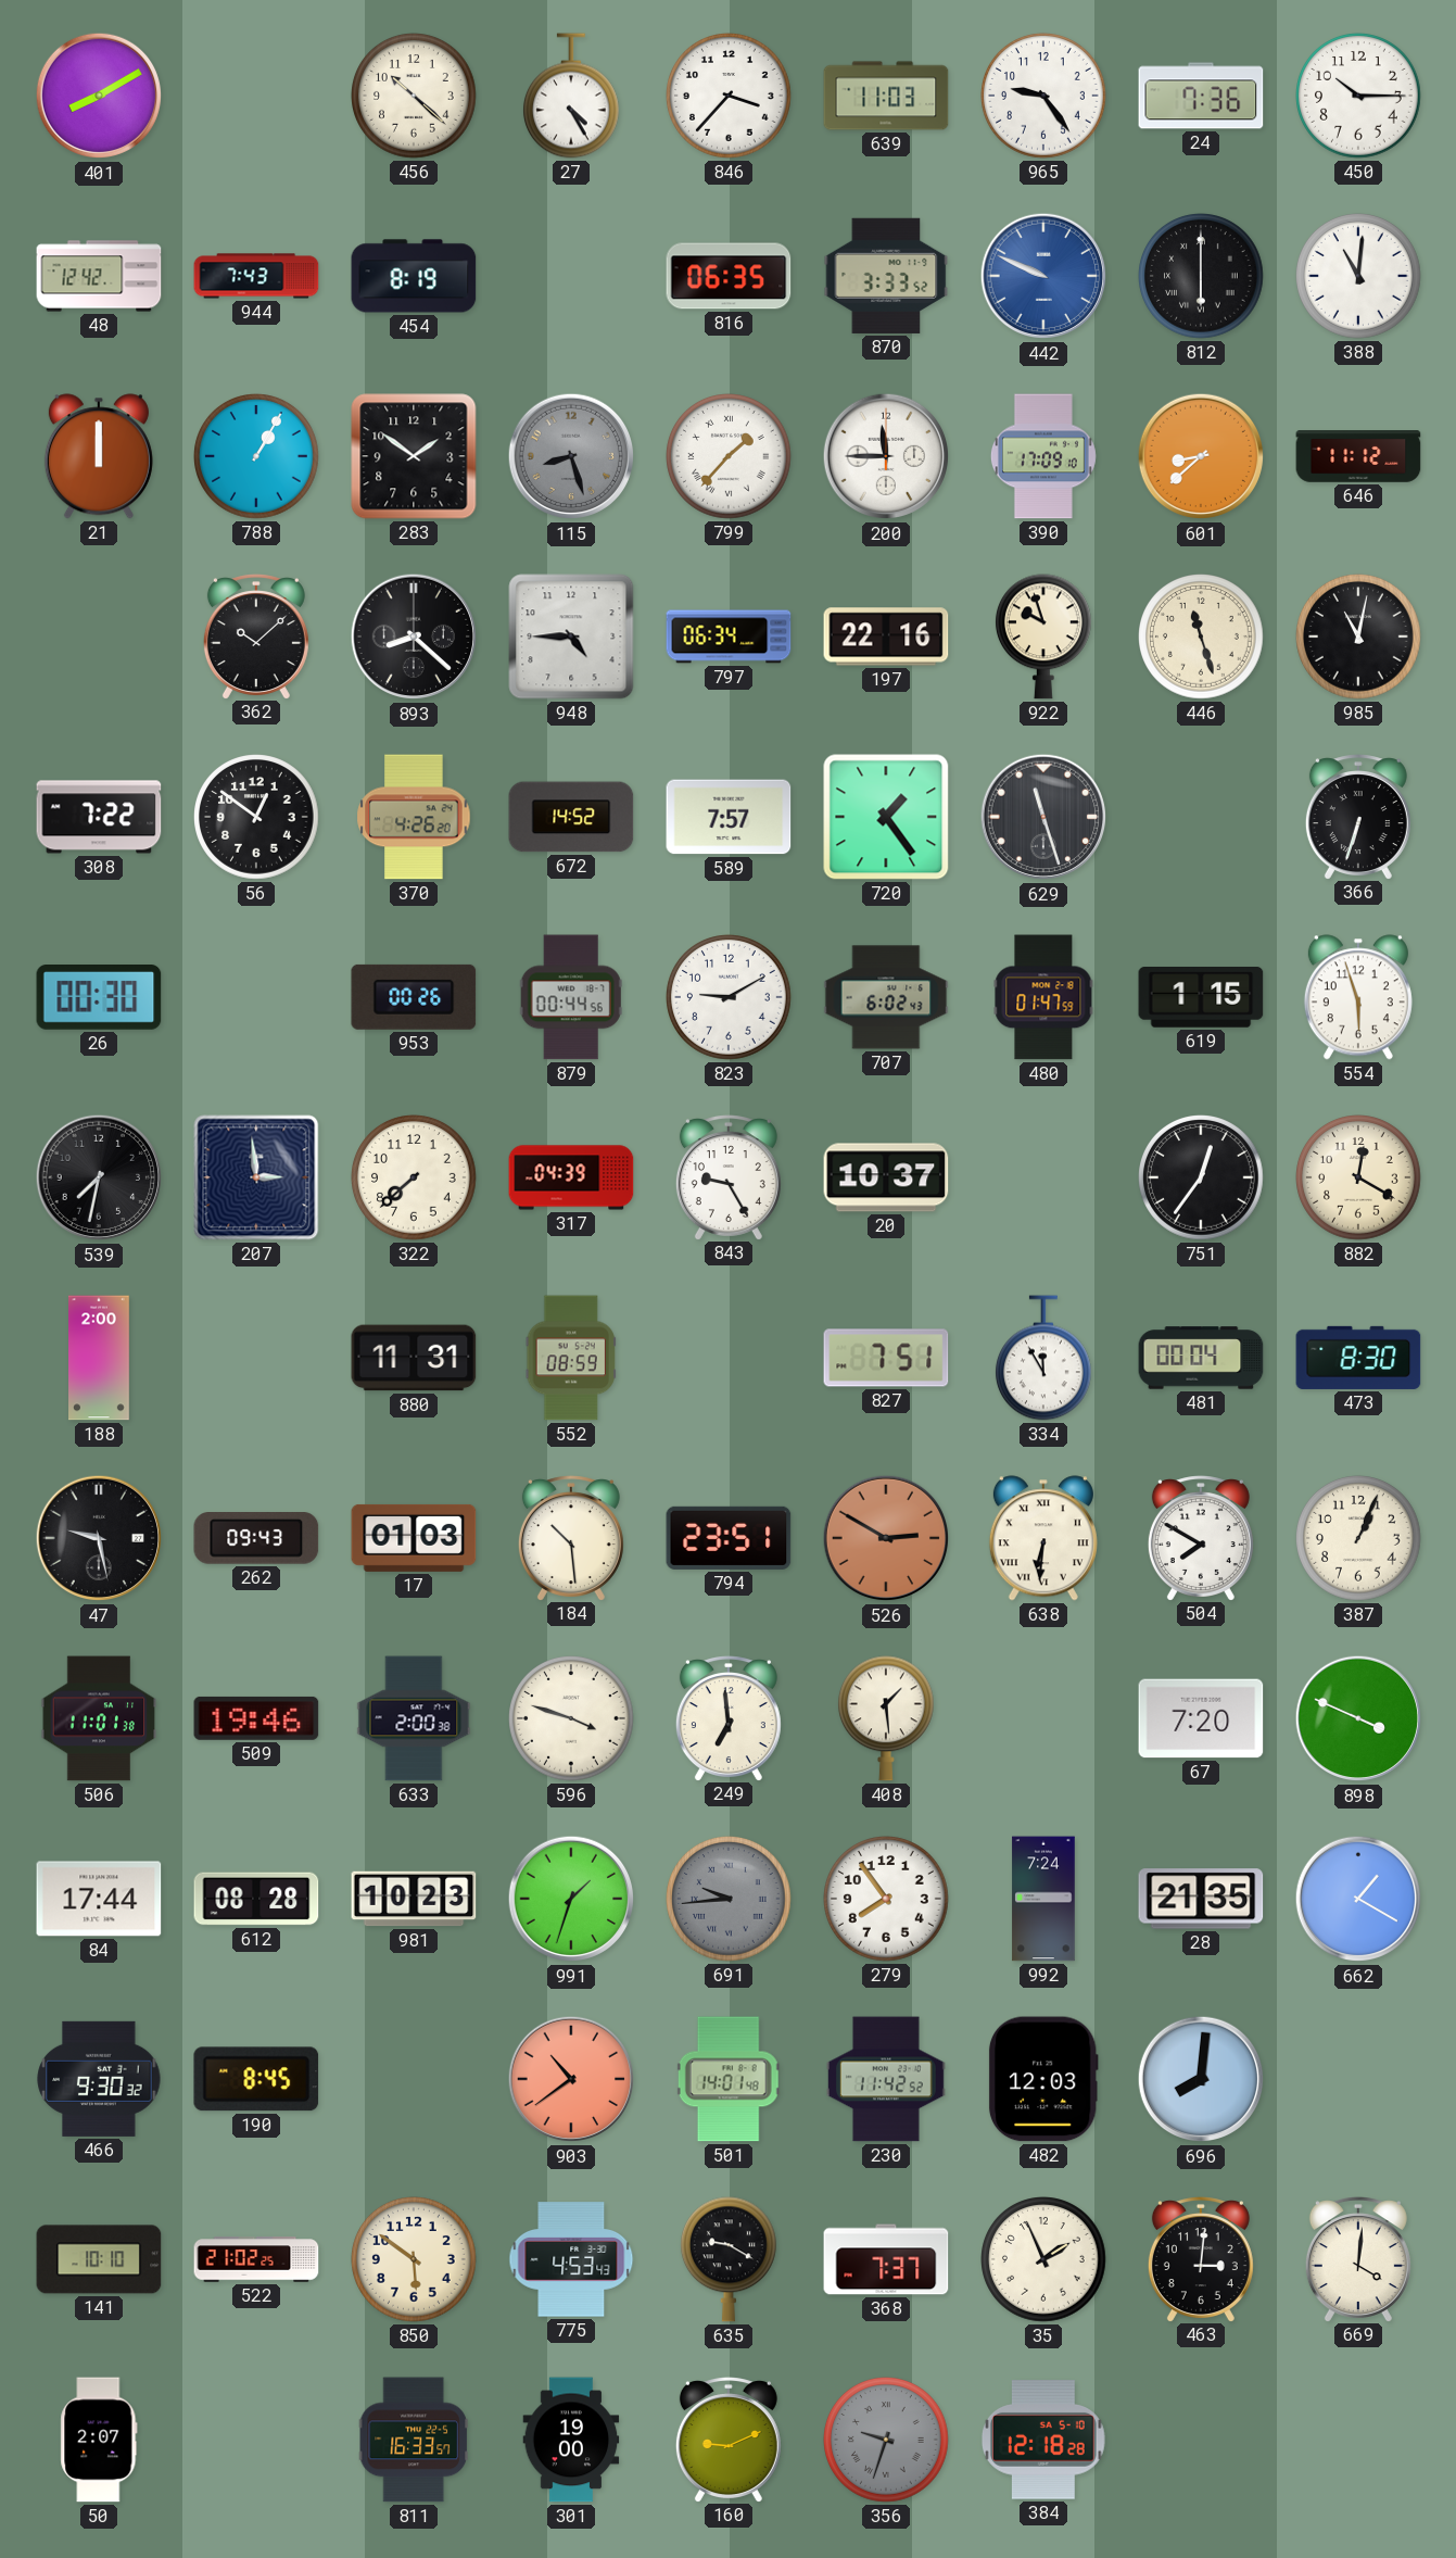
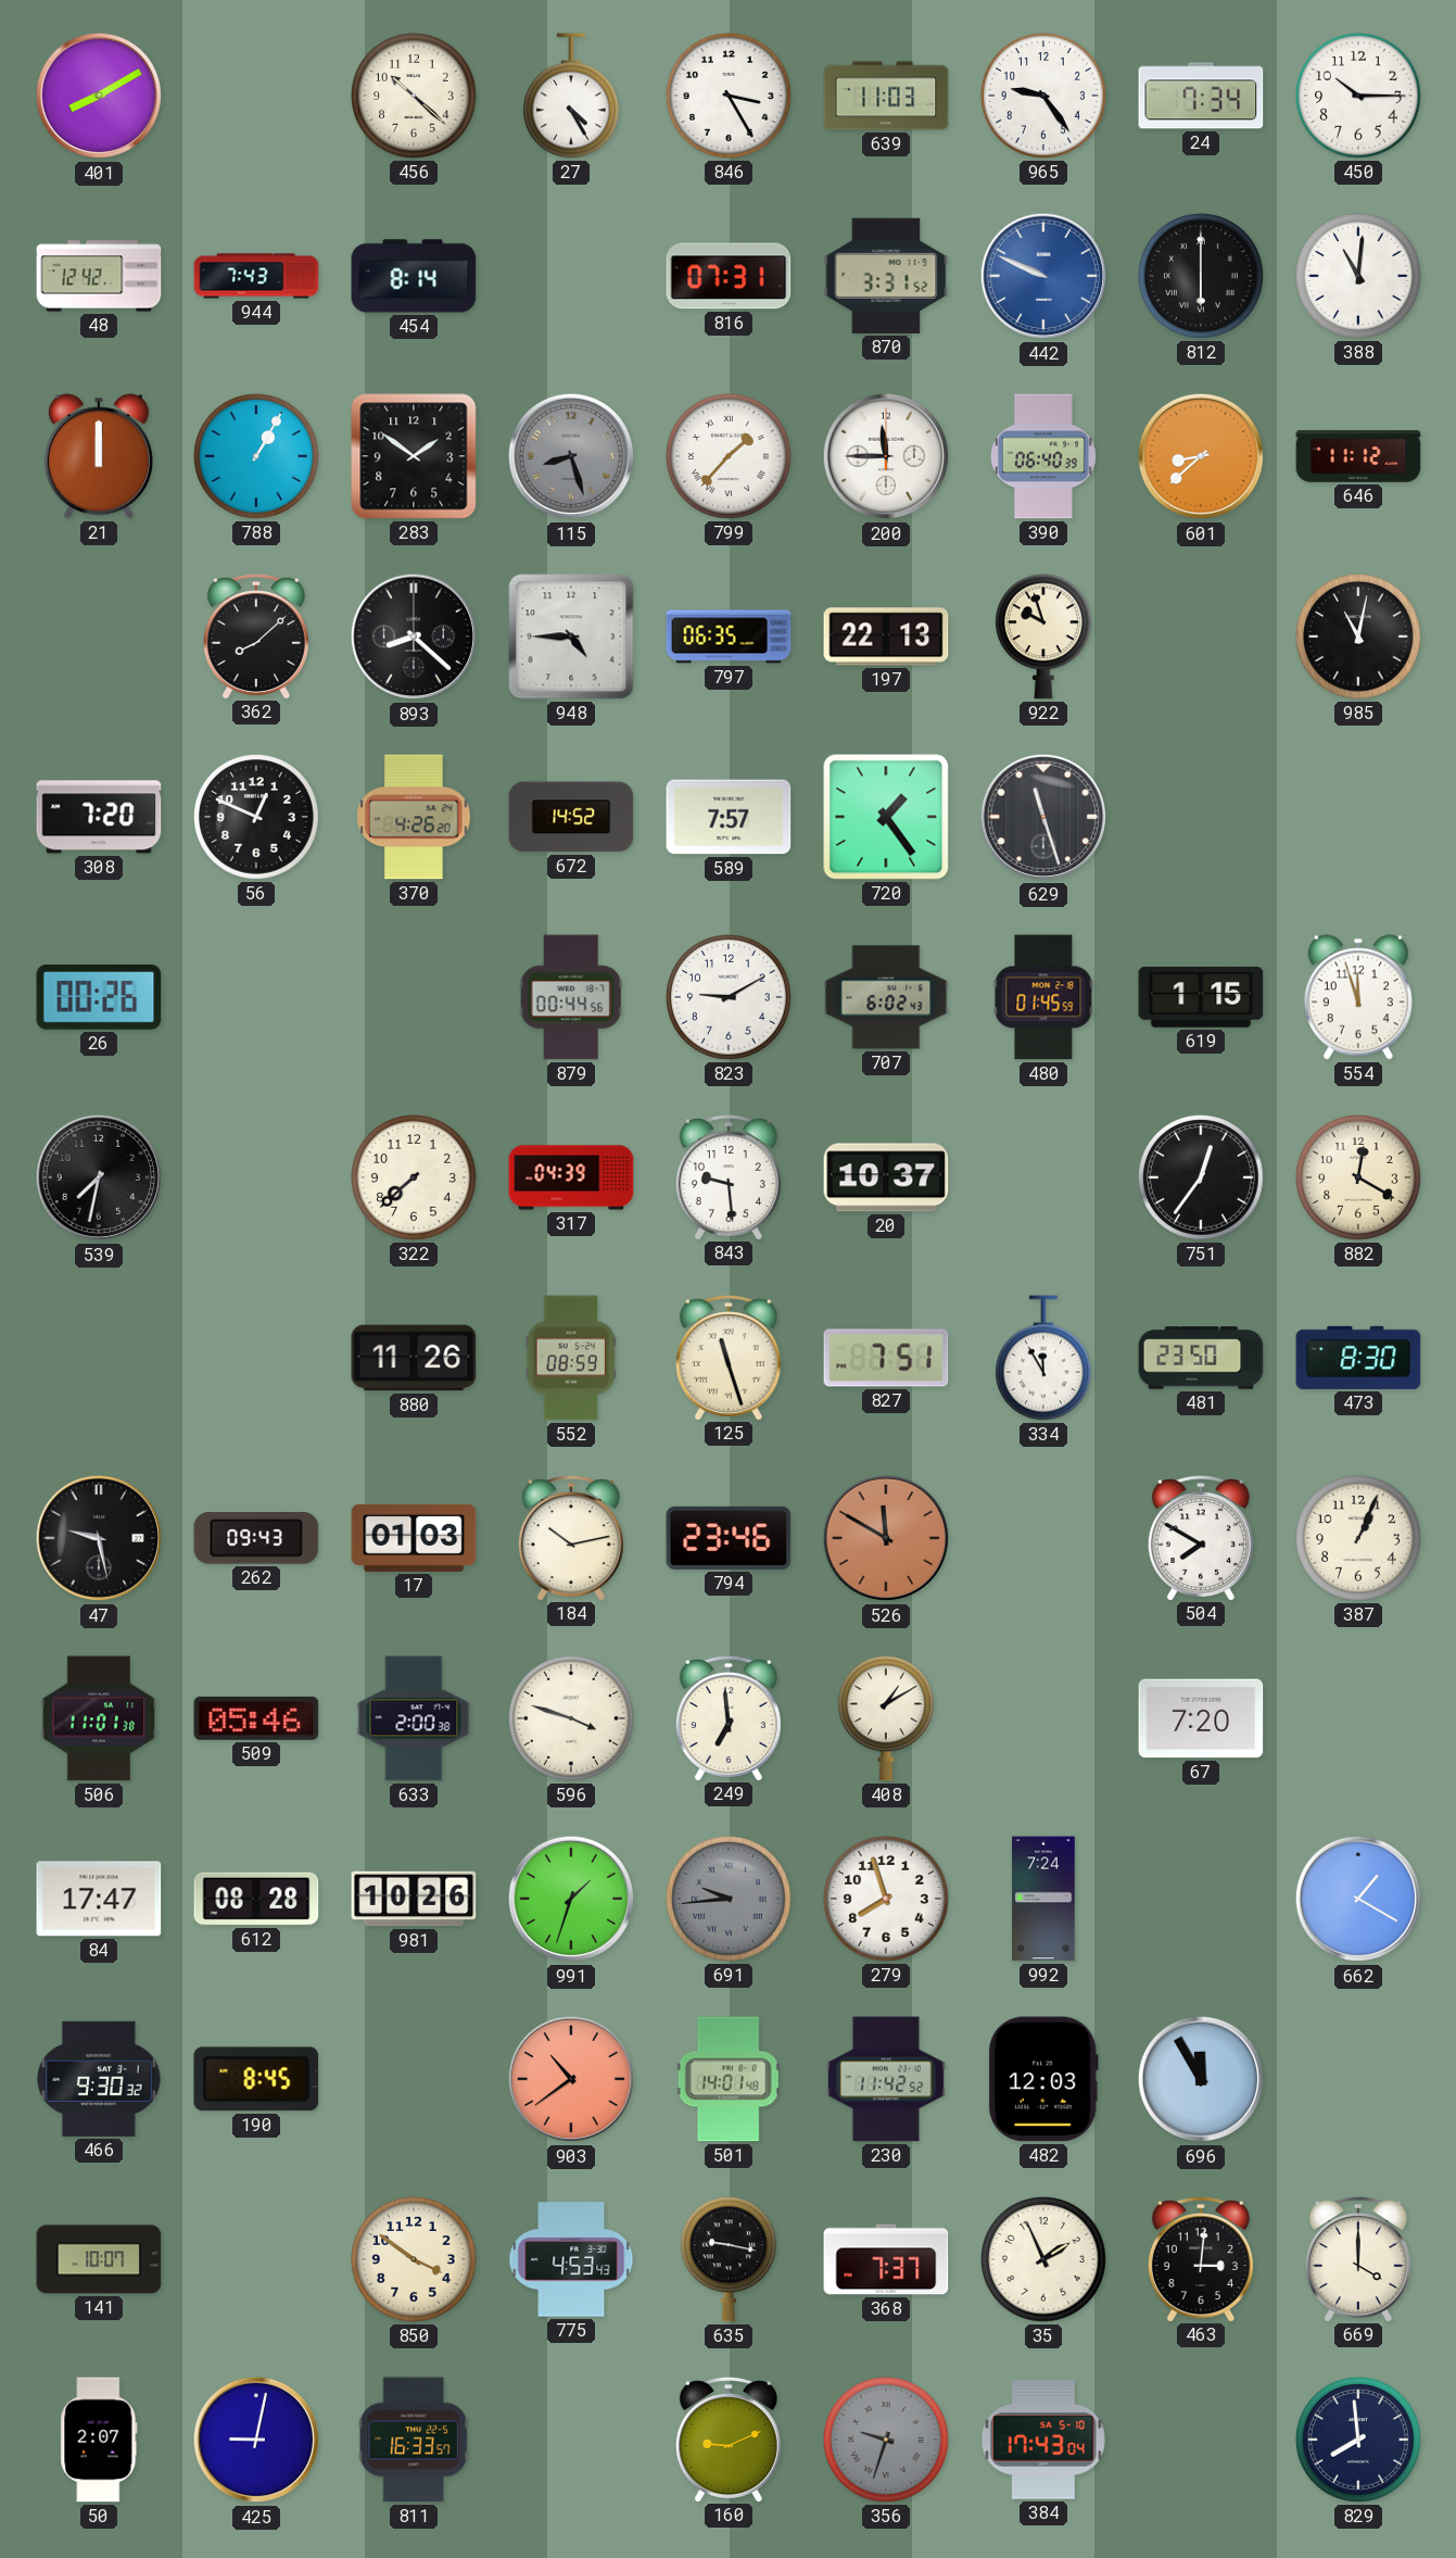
846: 3:37 -> 3:25 (730, 97)
24: 7:36 -> 7:34 (1201, 96)
454: 8:19 -> 8:14 (414, 276)
816: 06:35 -> 07:31 (729, 276)
870: 3:33 -> 3:31 (886, 276)
390: 17:09 -> 06:40 (1043, 456)
362: 10:08 -> 8:08 (256, 637)
797: 06:34 -> 06:35 (729, 637)
197: 22:16 -> 22:13 (886, 637)
446: 11:27 -> none (1202, 638)
308: 7:22 -> 7:20 (99, 817)
56: 12:51 -> 12:49 (257, 818)
366: 6:33 -> none (1358, 817)
26: 00:30 -> 00:26 (99, 998)
953: 00:26 -> none (414, 997)
480: 01:47 -> 01:45 (1043, 997)
554: 5:57 -> 11:57 (1358, 997)
207: 2:59 -> none (256, 1177)
843: 9:25 -> 9:29 (729, 1177)
188: 2:00 -> none (100, 1358)
880: 11:31 -> 11:26 (414, 1358)
125: none -> 11:27 (729, 1358)
481: 00:04 -> 23:50 (1201, 1358)
184: 10:29 -> 10:13 (571, 1538)
794: 23:51 -> 23:46 (729, 1538)
526: 2:50 -> 11:50 (886, 1538)
638: 6:31 -> none (1043, 1538)
509: 19:46 -> 05:46 (256, 1718)
408: 1:29 -> 1:10 (886, 1718)
898: 3:49 -> none (1358, 1718)
84: 17:44 -> 17:47 (99, 1899)
981: 10:23 -> 10:26 (414, 1899)
279: 7:54 -> 7:57 (887, 1900)
28: 21:35 -> none (1201, 1899)
696: 8:01 -> 11:55 (1201, 2079)
141: 10:10 -> 10:07 (99, 2259)
522: 21:02 -> none (256, 2259)
850: 5:51 -> 3:51 (415, 2260)
635: 9:20 -> 9:17 (729, 2259)
669: 4:01 -> 4:00 (1358, 2259)
425: none -> 9:02 (256, 2440)
301: 19:00 -> none (571, 2440)
384: 12:18 -> 17:43 (1043, 2440)
829: none -> 7:59 (1359, 2441)
